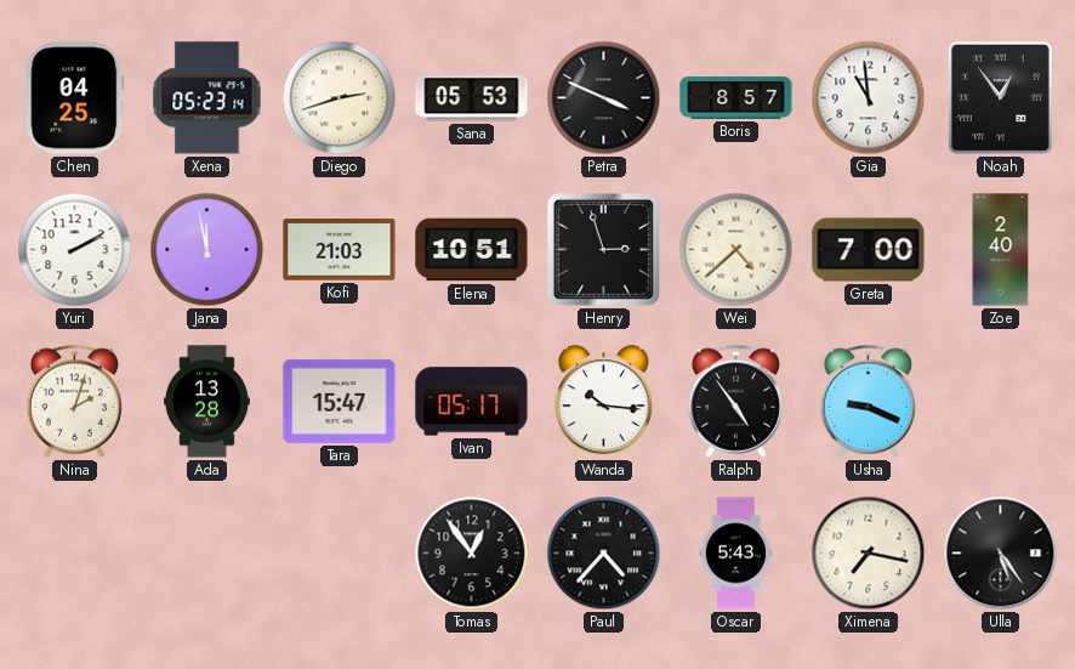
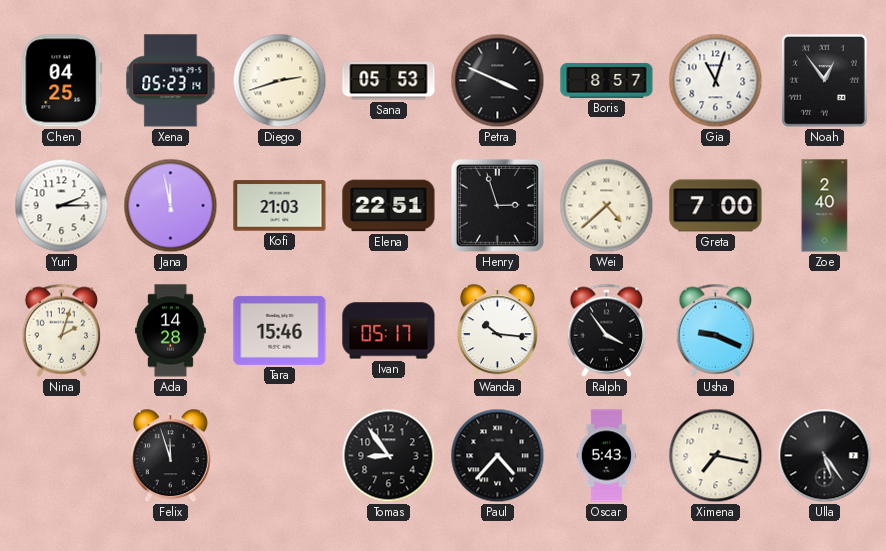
Gia: 10:59 -> 11:03 (716, 81)
Yuri: 2:10 -> 2:15 (62, 206)
Elena: 10:51 -> 22:51 (389, 206)
Ada: 13:28 -> 14:28 (170, 331)
Tara: 15:47 -> 15:46 (280, 330)
Ralph: 4:54 -> 3:54 (607, 330)
Felix: none -> 11:57 (170, 456)
Tomas: 12:54 -> 8:54 (389, 456)
